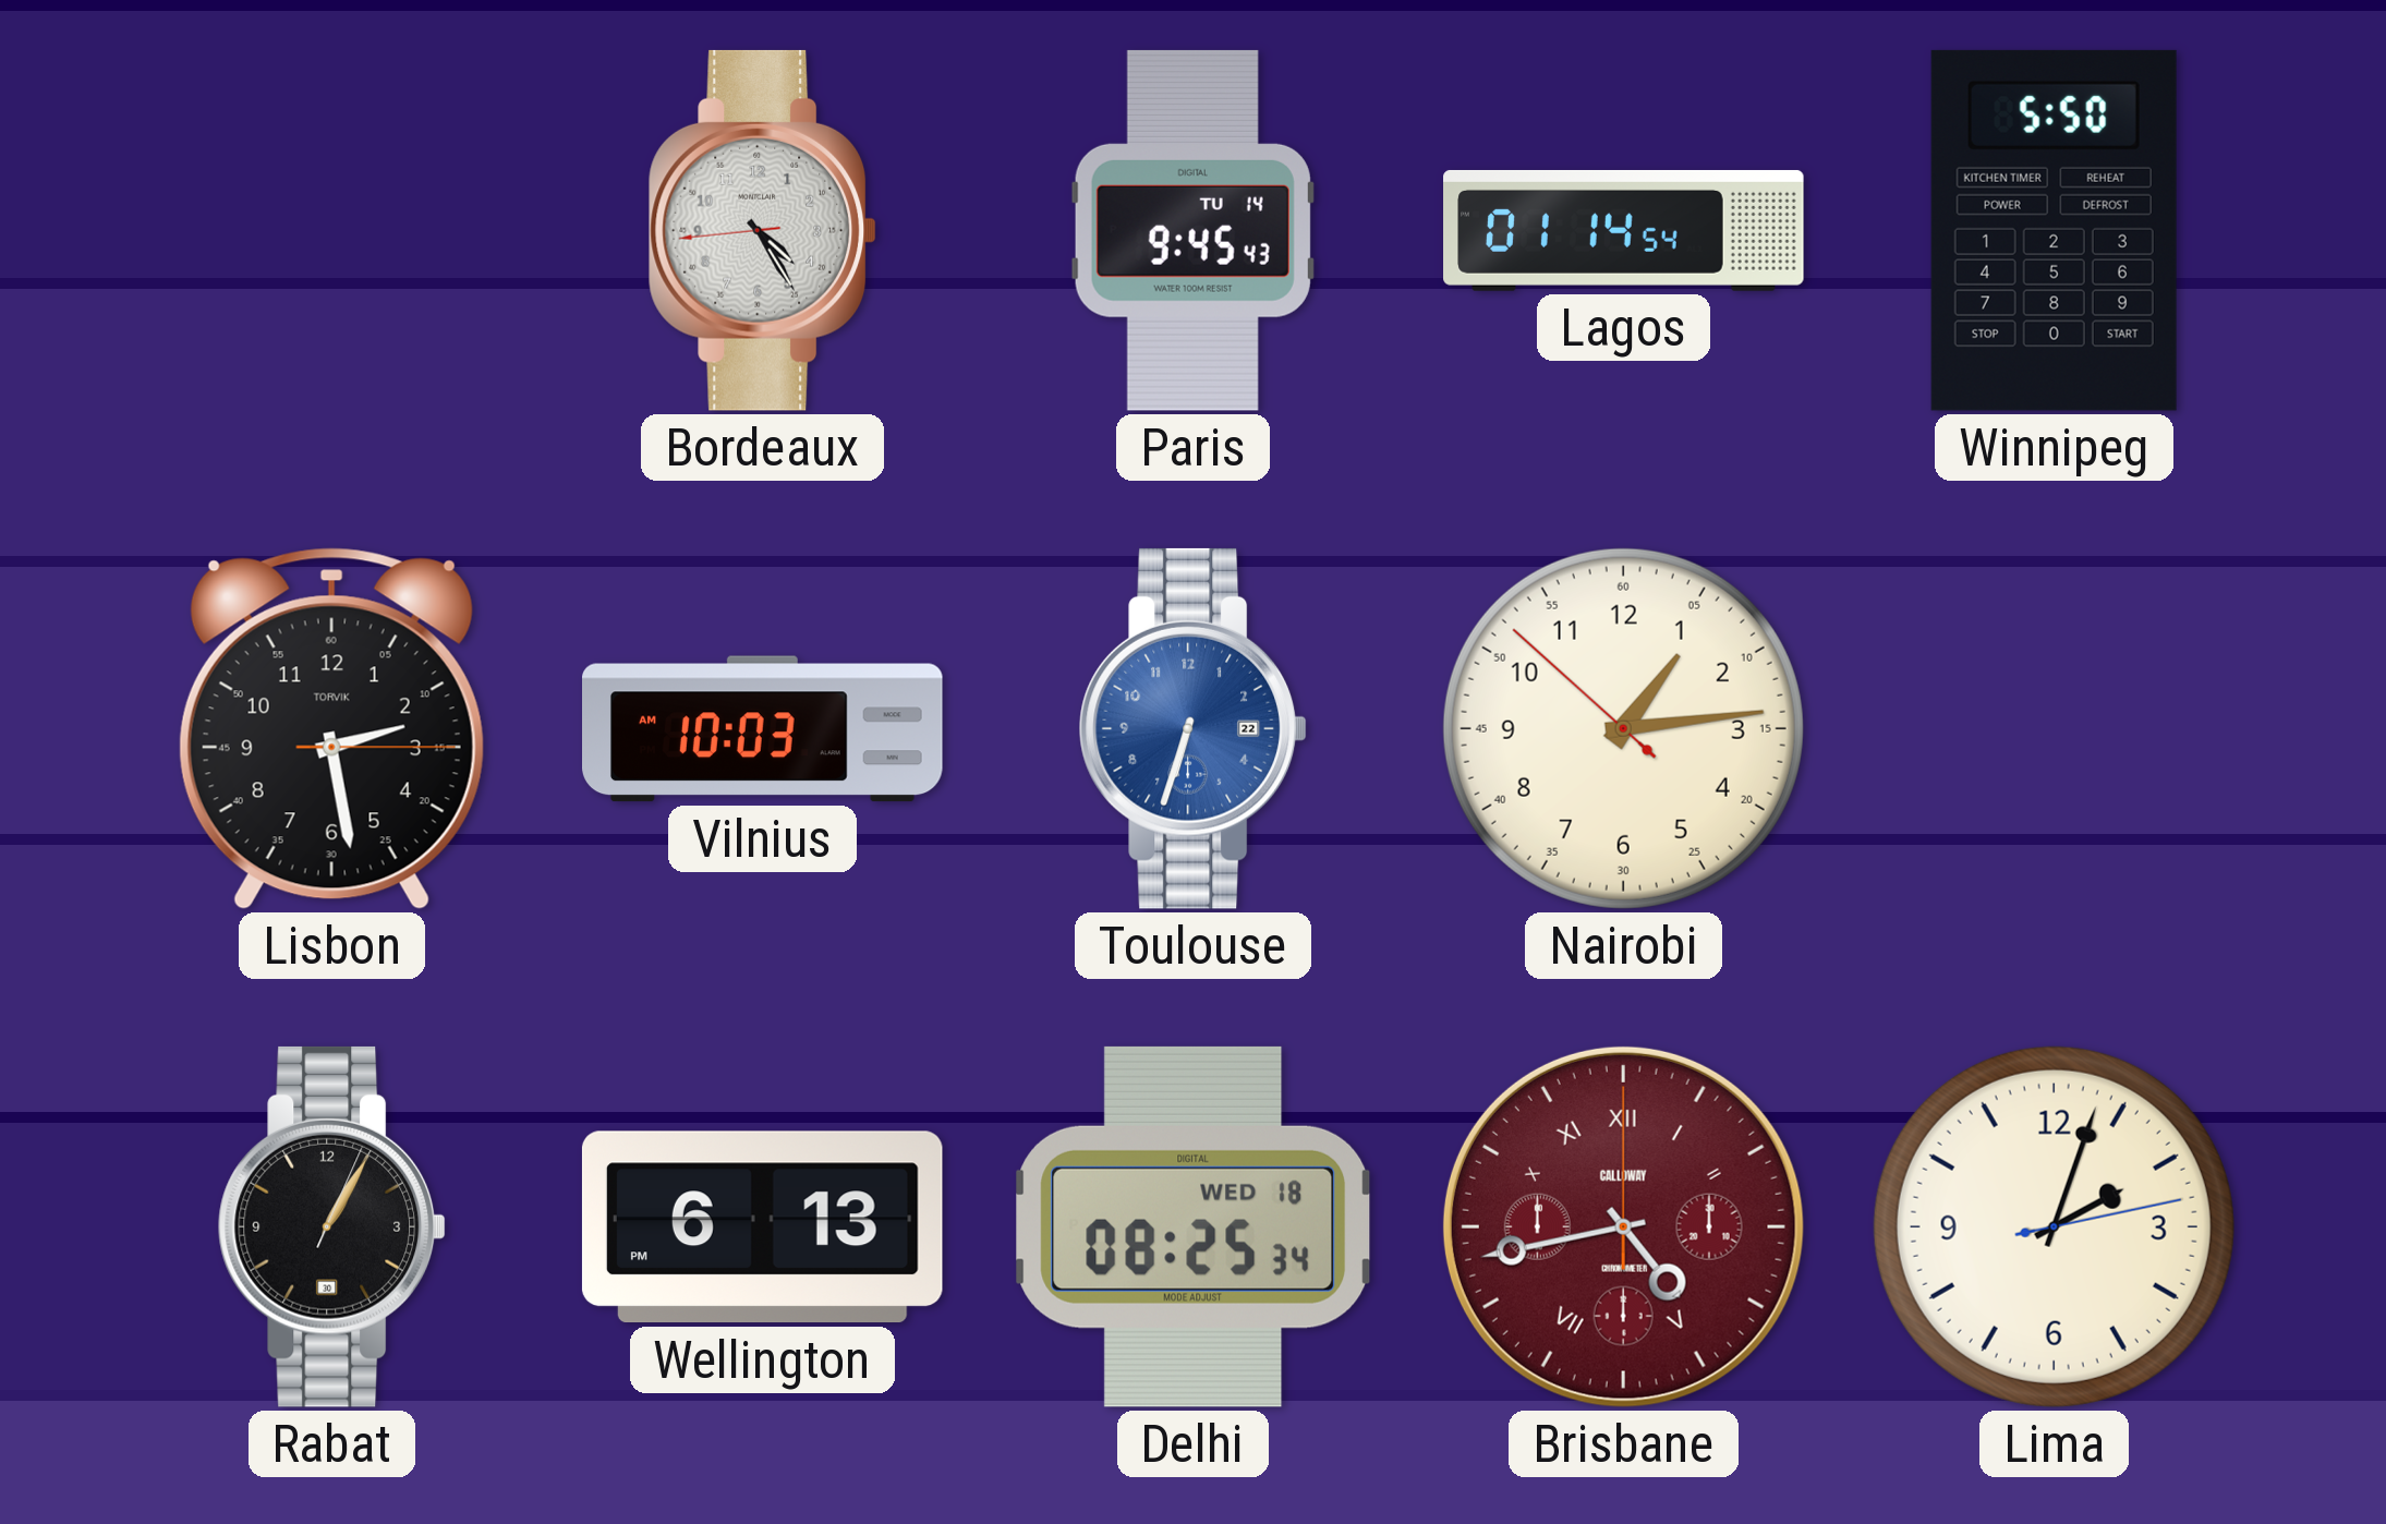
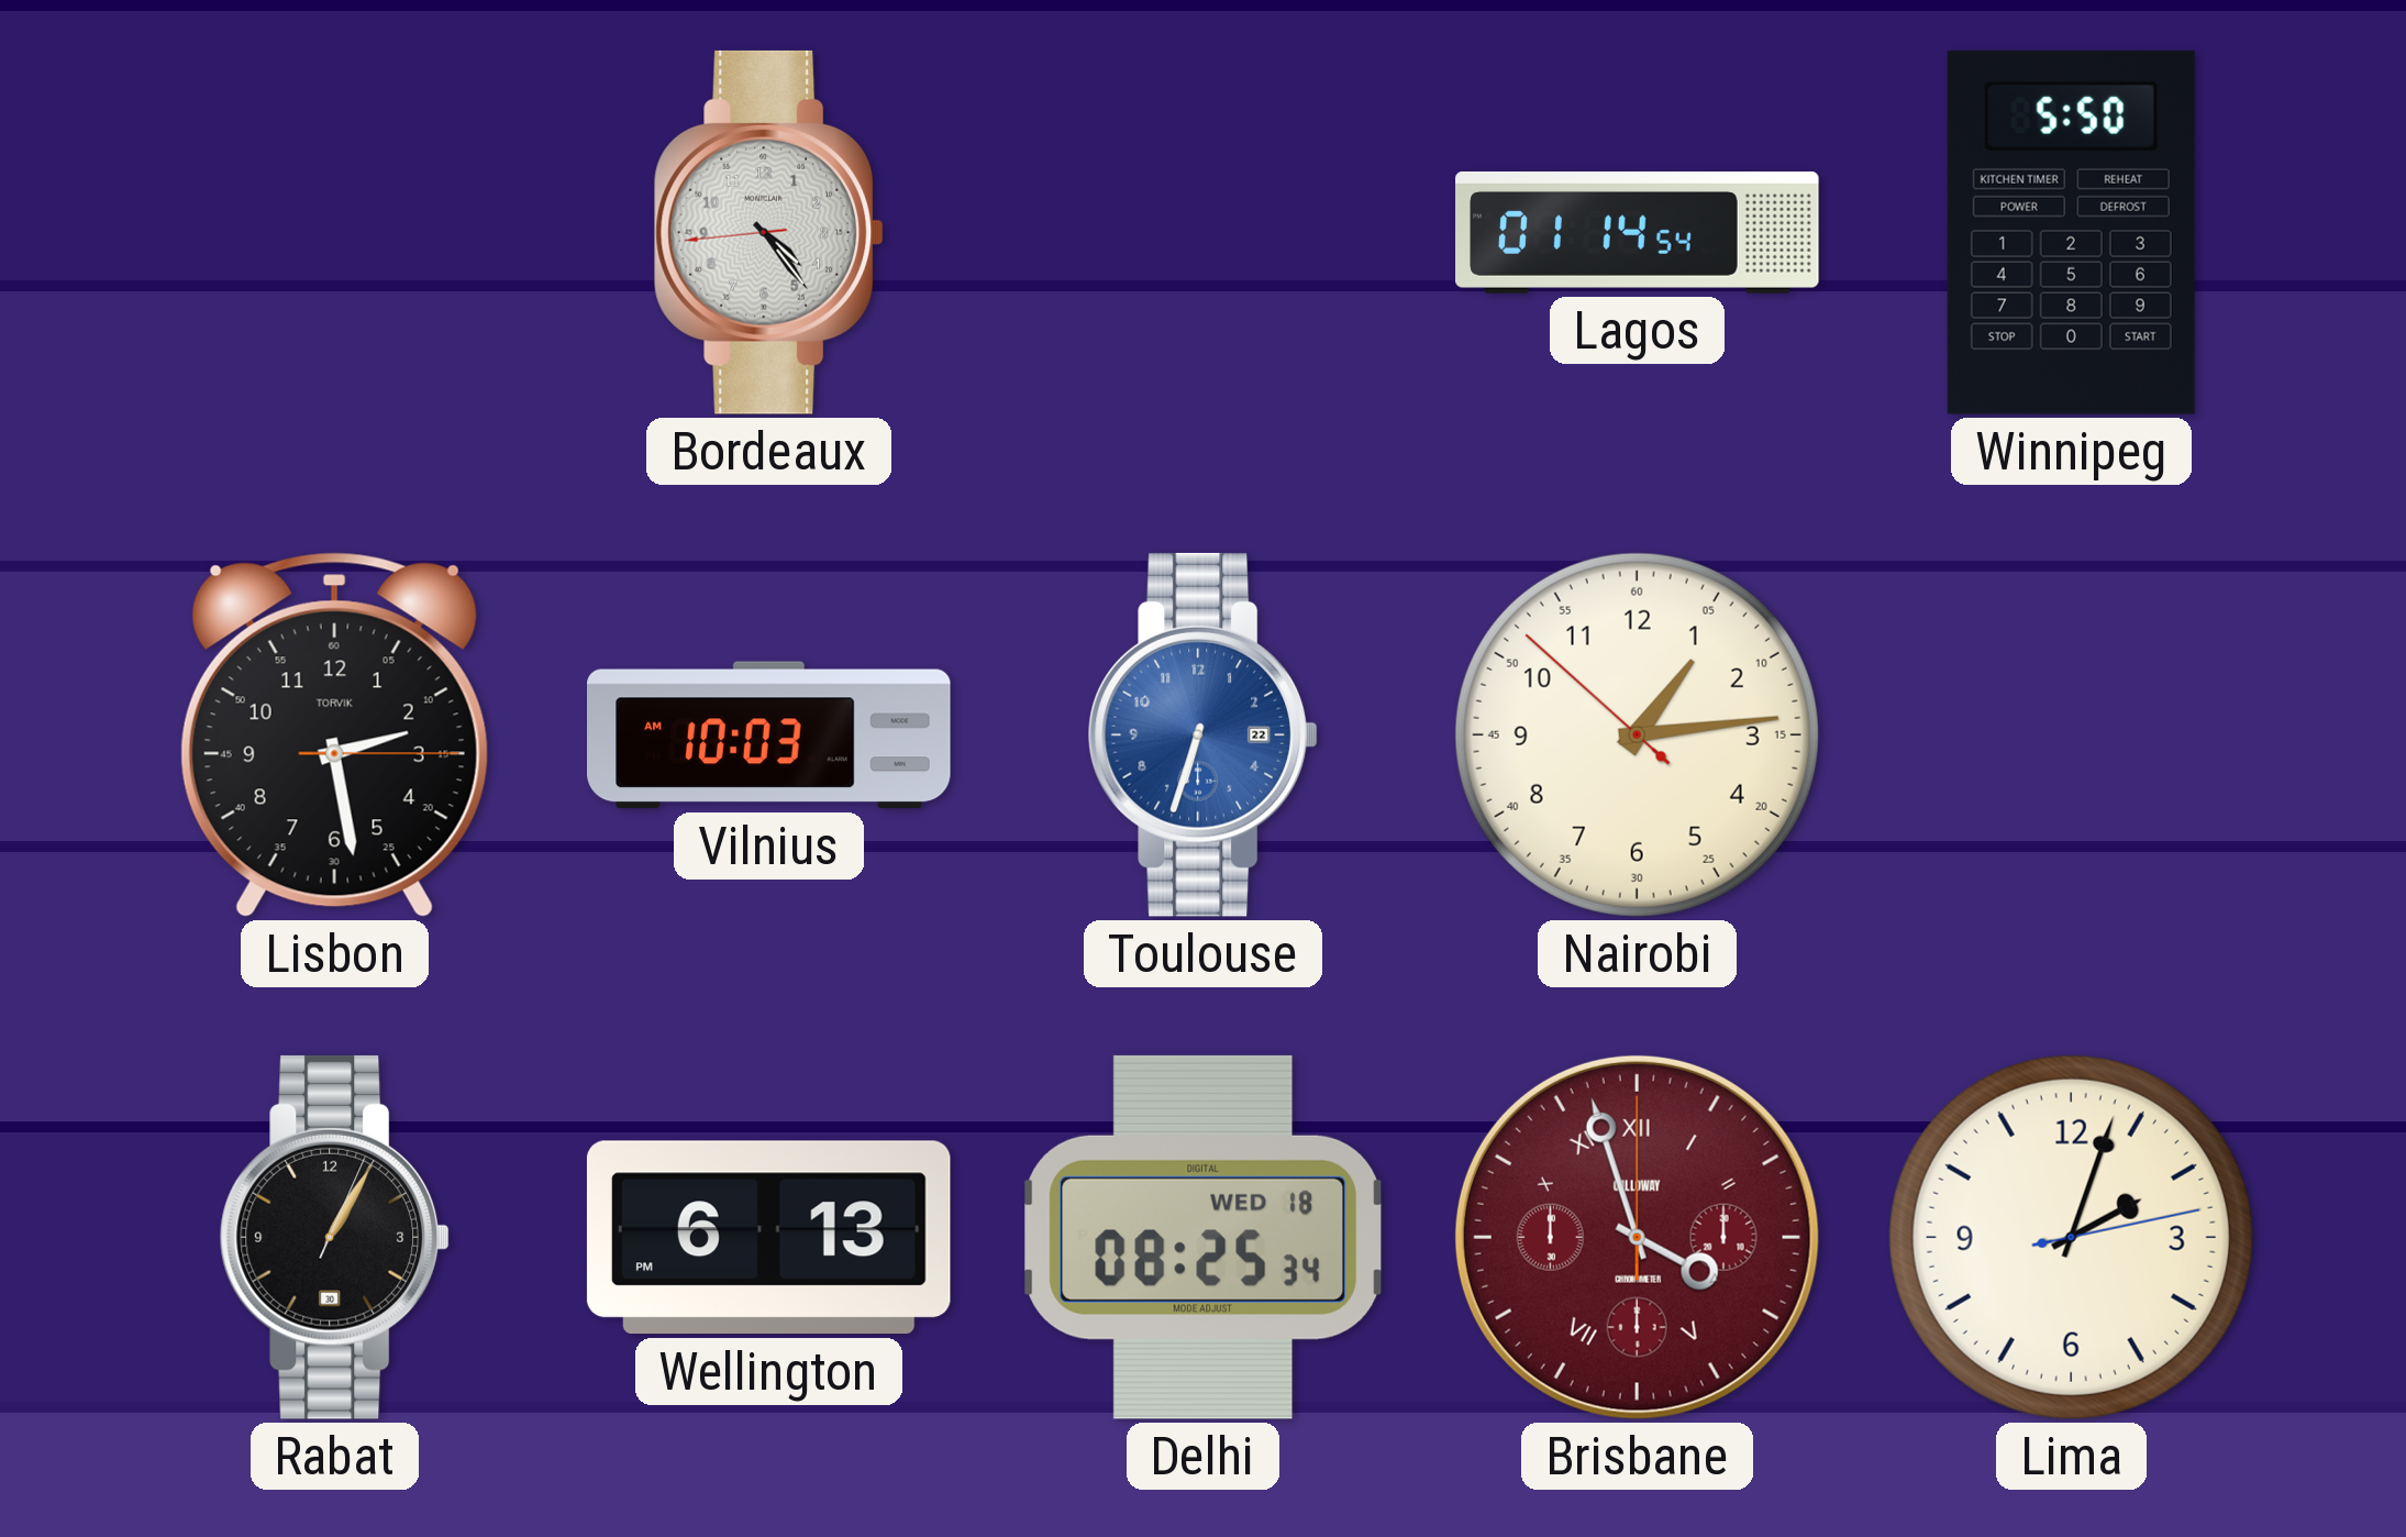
Bordeaux: 4:24 -> 4:23 (768, 232)
Paris: 9:45 -> none (1192, 230)
Brisbane: 4:43 -> 3:57 (1637, 1237)
